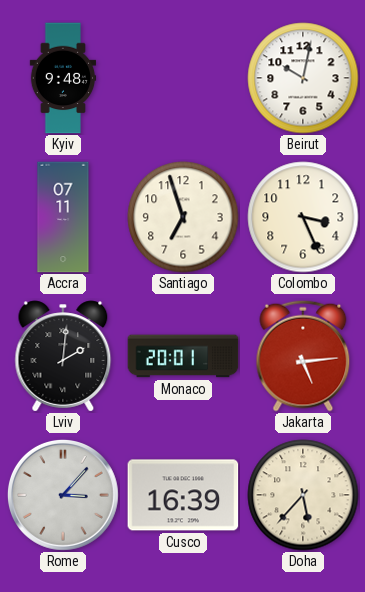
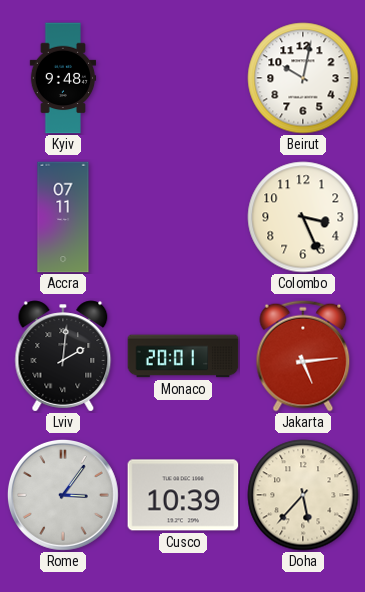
Santiago: 6:57 -> none (183, 217)
Rome: 3:07 -> 3:06 (63, 495)
Cusco: 16:39 -> 10:39 (183, 495)
